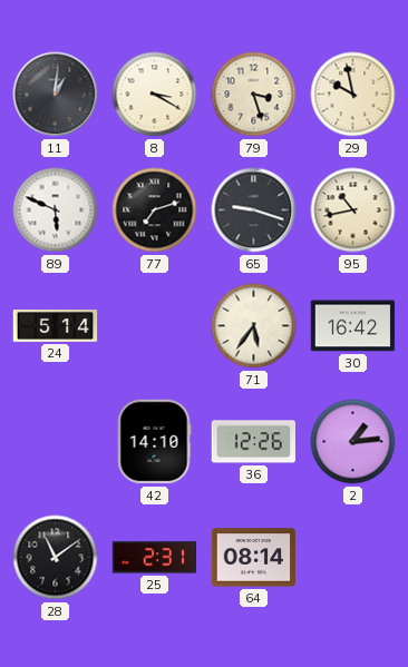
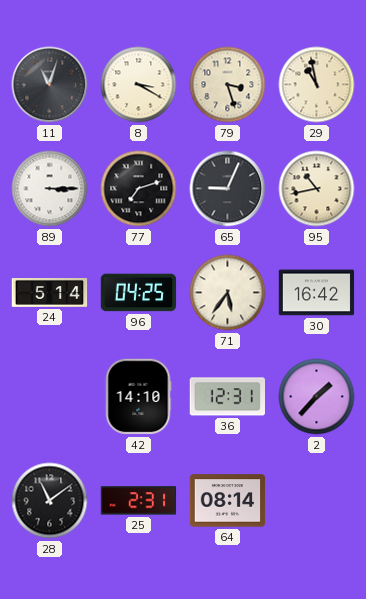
11: 1:01 -> 11:03 (50, 85)
29: 9:58 -> 10:58 (317, 85)
89: 5:49 -> 3:15 (50, 189)
65: 9:18 -> 9:04 (228, 189)
96: none -> 04:25 (139, 293)
36: 12:26 -> 12:31 (227, 397)
2: 1:14 -> 1:37 (317, 397)
